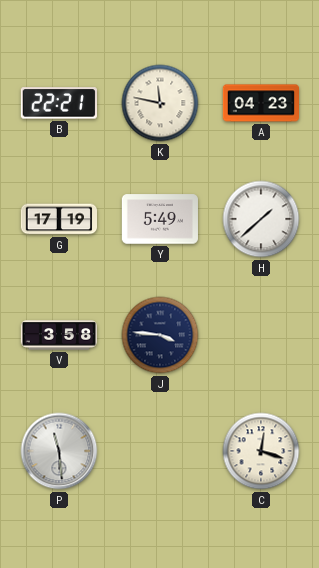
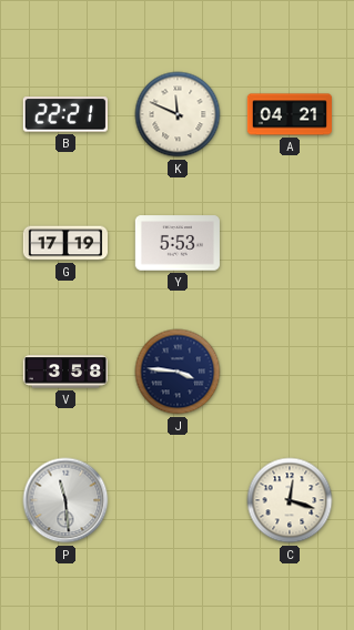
K: 11:47 -> 11:49 (178, 114)
A: 04:23 -> 04:21 (289, 114)
Y: 5:49 -> 5:53 (178, 243)
H: 1:38 -> none (261, 219)
